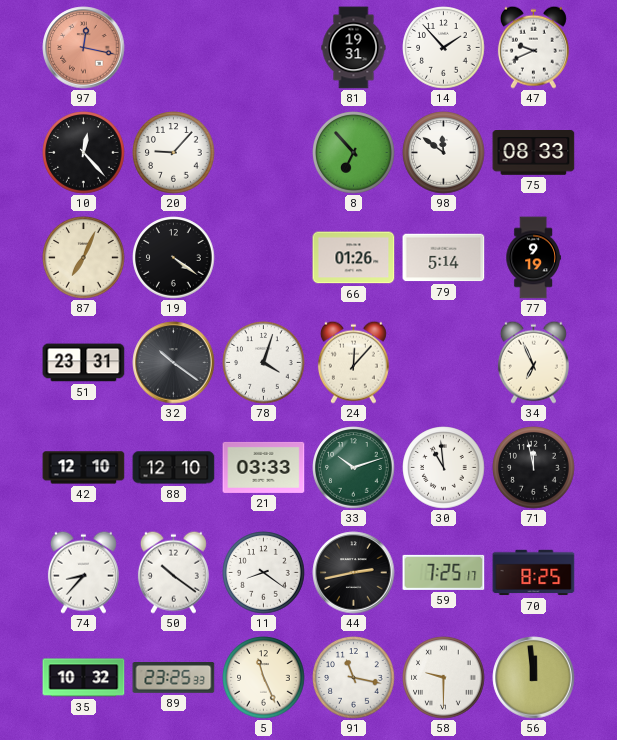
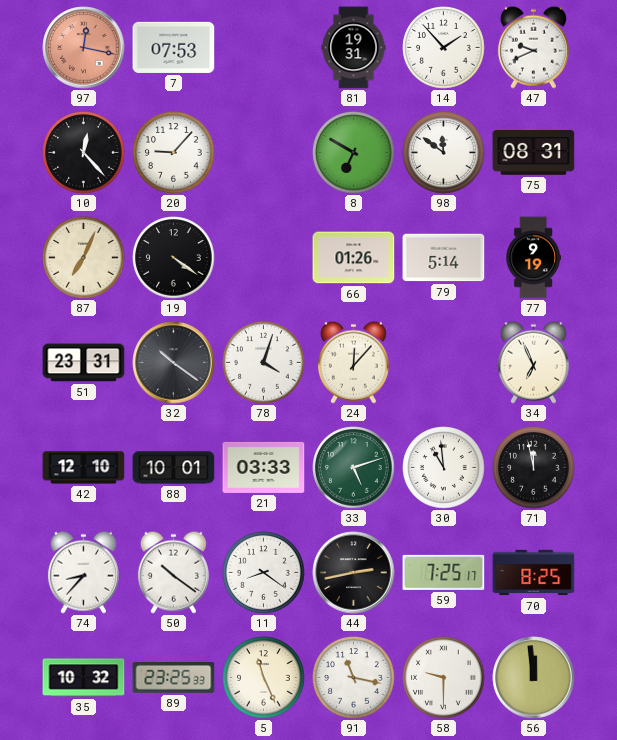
7: none -> 07:53 (174, 47)
8: 6:53 -> 6:50 (354, 153)
75: 08:33 -> 08:31 (534, 153)
88: 12:10 -> 10:01 (174, 468)
33: 10:12 -> 5:12 (354, 468)
